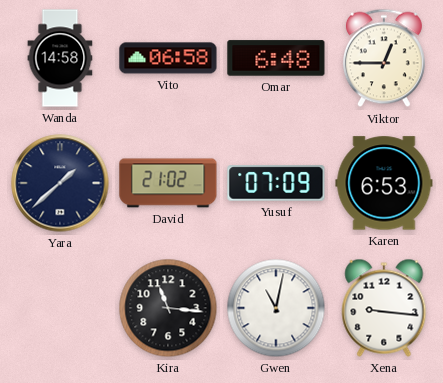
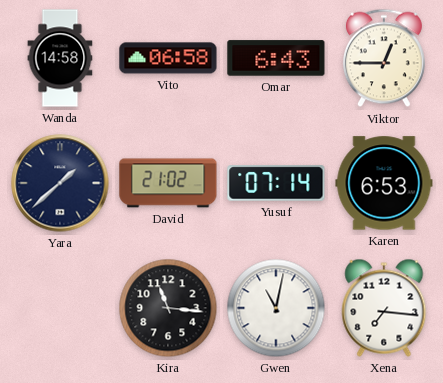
Omar: 6:48 -> 6:43 (276, 58)
Yusuf: 07:09 -> 07:14 (276, 183)
Xena: 9:16 -> 7:16 (384, 308)
